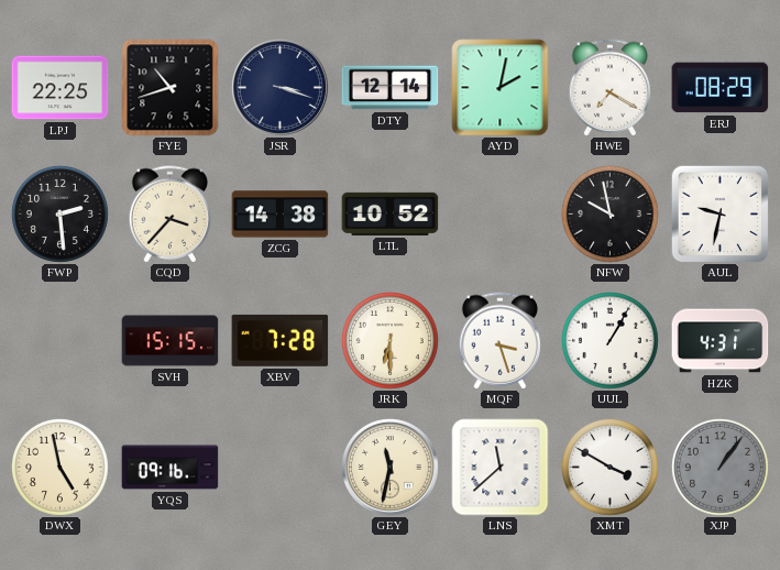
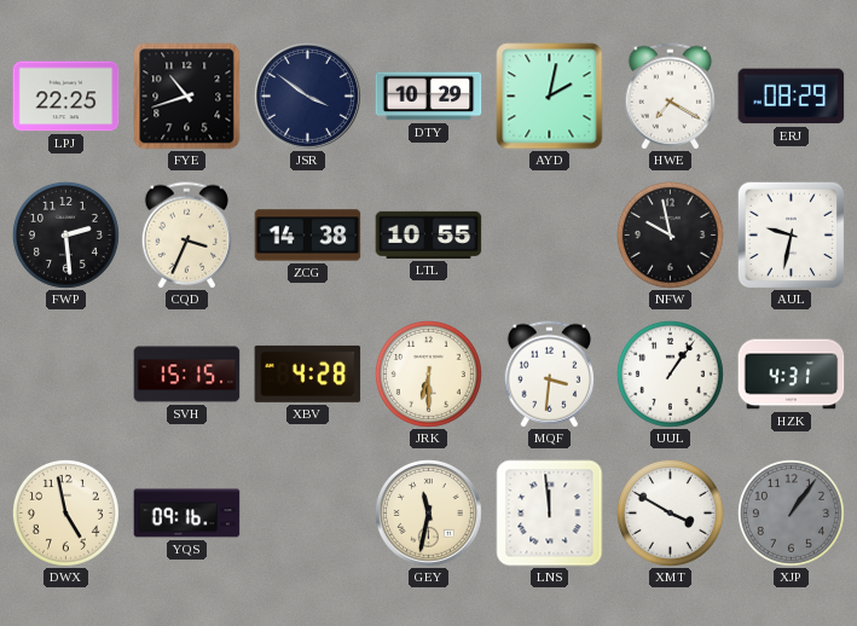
JSR: 3:18 -> 3:51 (307, 95)
DTY: 12:14 -> 10:29 (429, 97)
CQD: 3:37 -> 3:34 (187, 236)
LTL: 10:52 -> 10:55 (429, 234)
XBV: 7:28 -> 4:28 (308, 373)
MQF: 3:27 -> 3:31 (550, 375)
UUL: 1:05 -> 1:06 (670, 373)
LNS: 11:38 -> 11:59 (550, 514)
